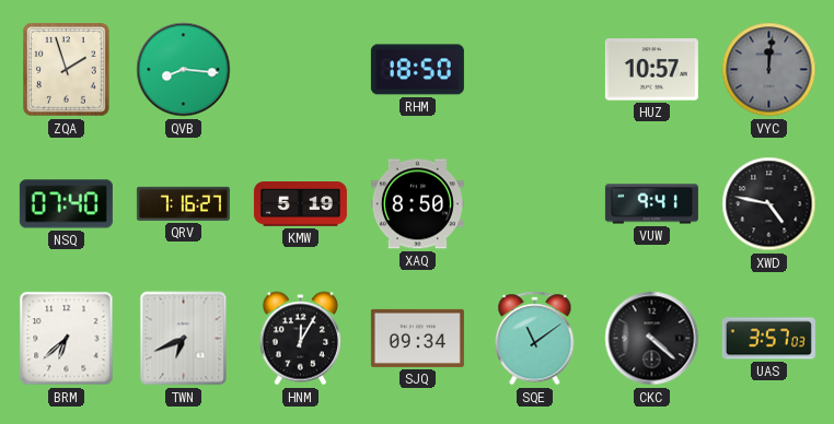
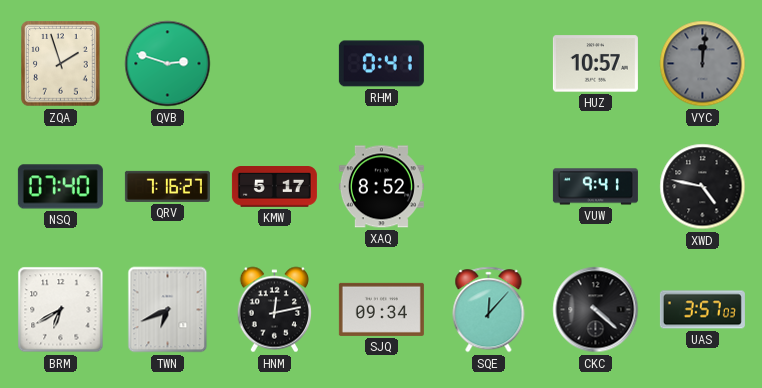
QVB: 8:16 -> 2:48 (168, 64)
RHM: 18:50 -> 0:41 (381, 64)
KMW: 5:19 -> 5:17 (274, 187)
XAQ: 8:50 -> 8:52 (381, 187)
BRM: 6:38 -> 6:40 (61, 310)
HNM: 12:05 -> 12:13 (274, 310)
SQE: 11:09 -> 12:07 (489, 310)
